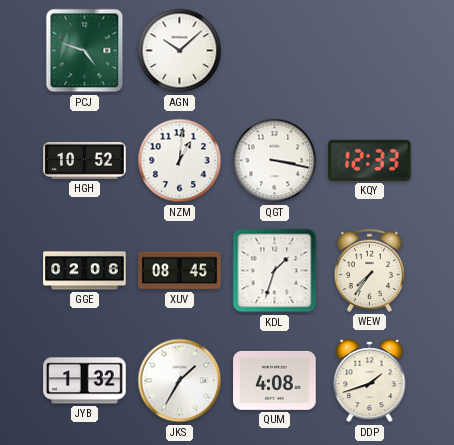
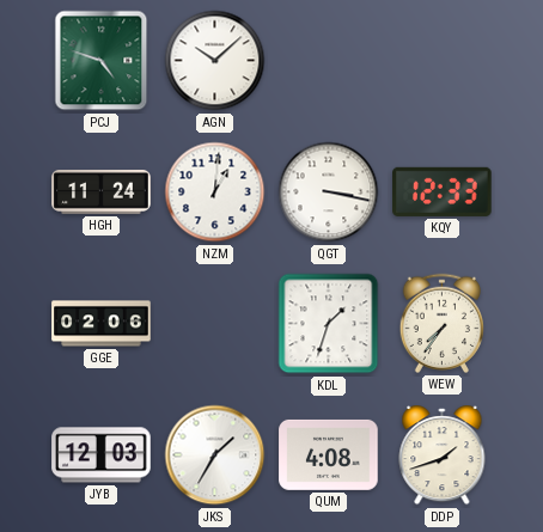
HGH: 10:52 -> 11:24 (102, 192)
XUV: 08:45 -> none (180, 271)
JYB: 1:32 -> 12:03 (102, 455)
